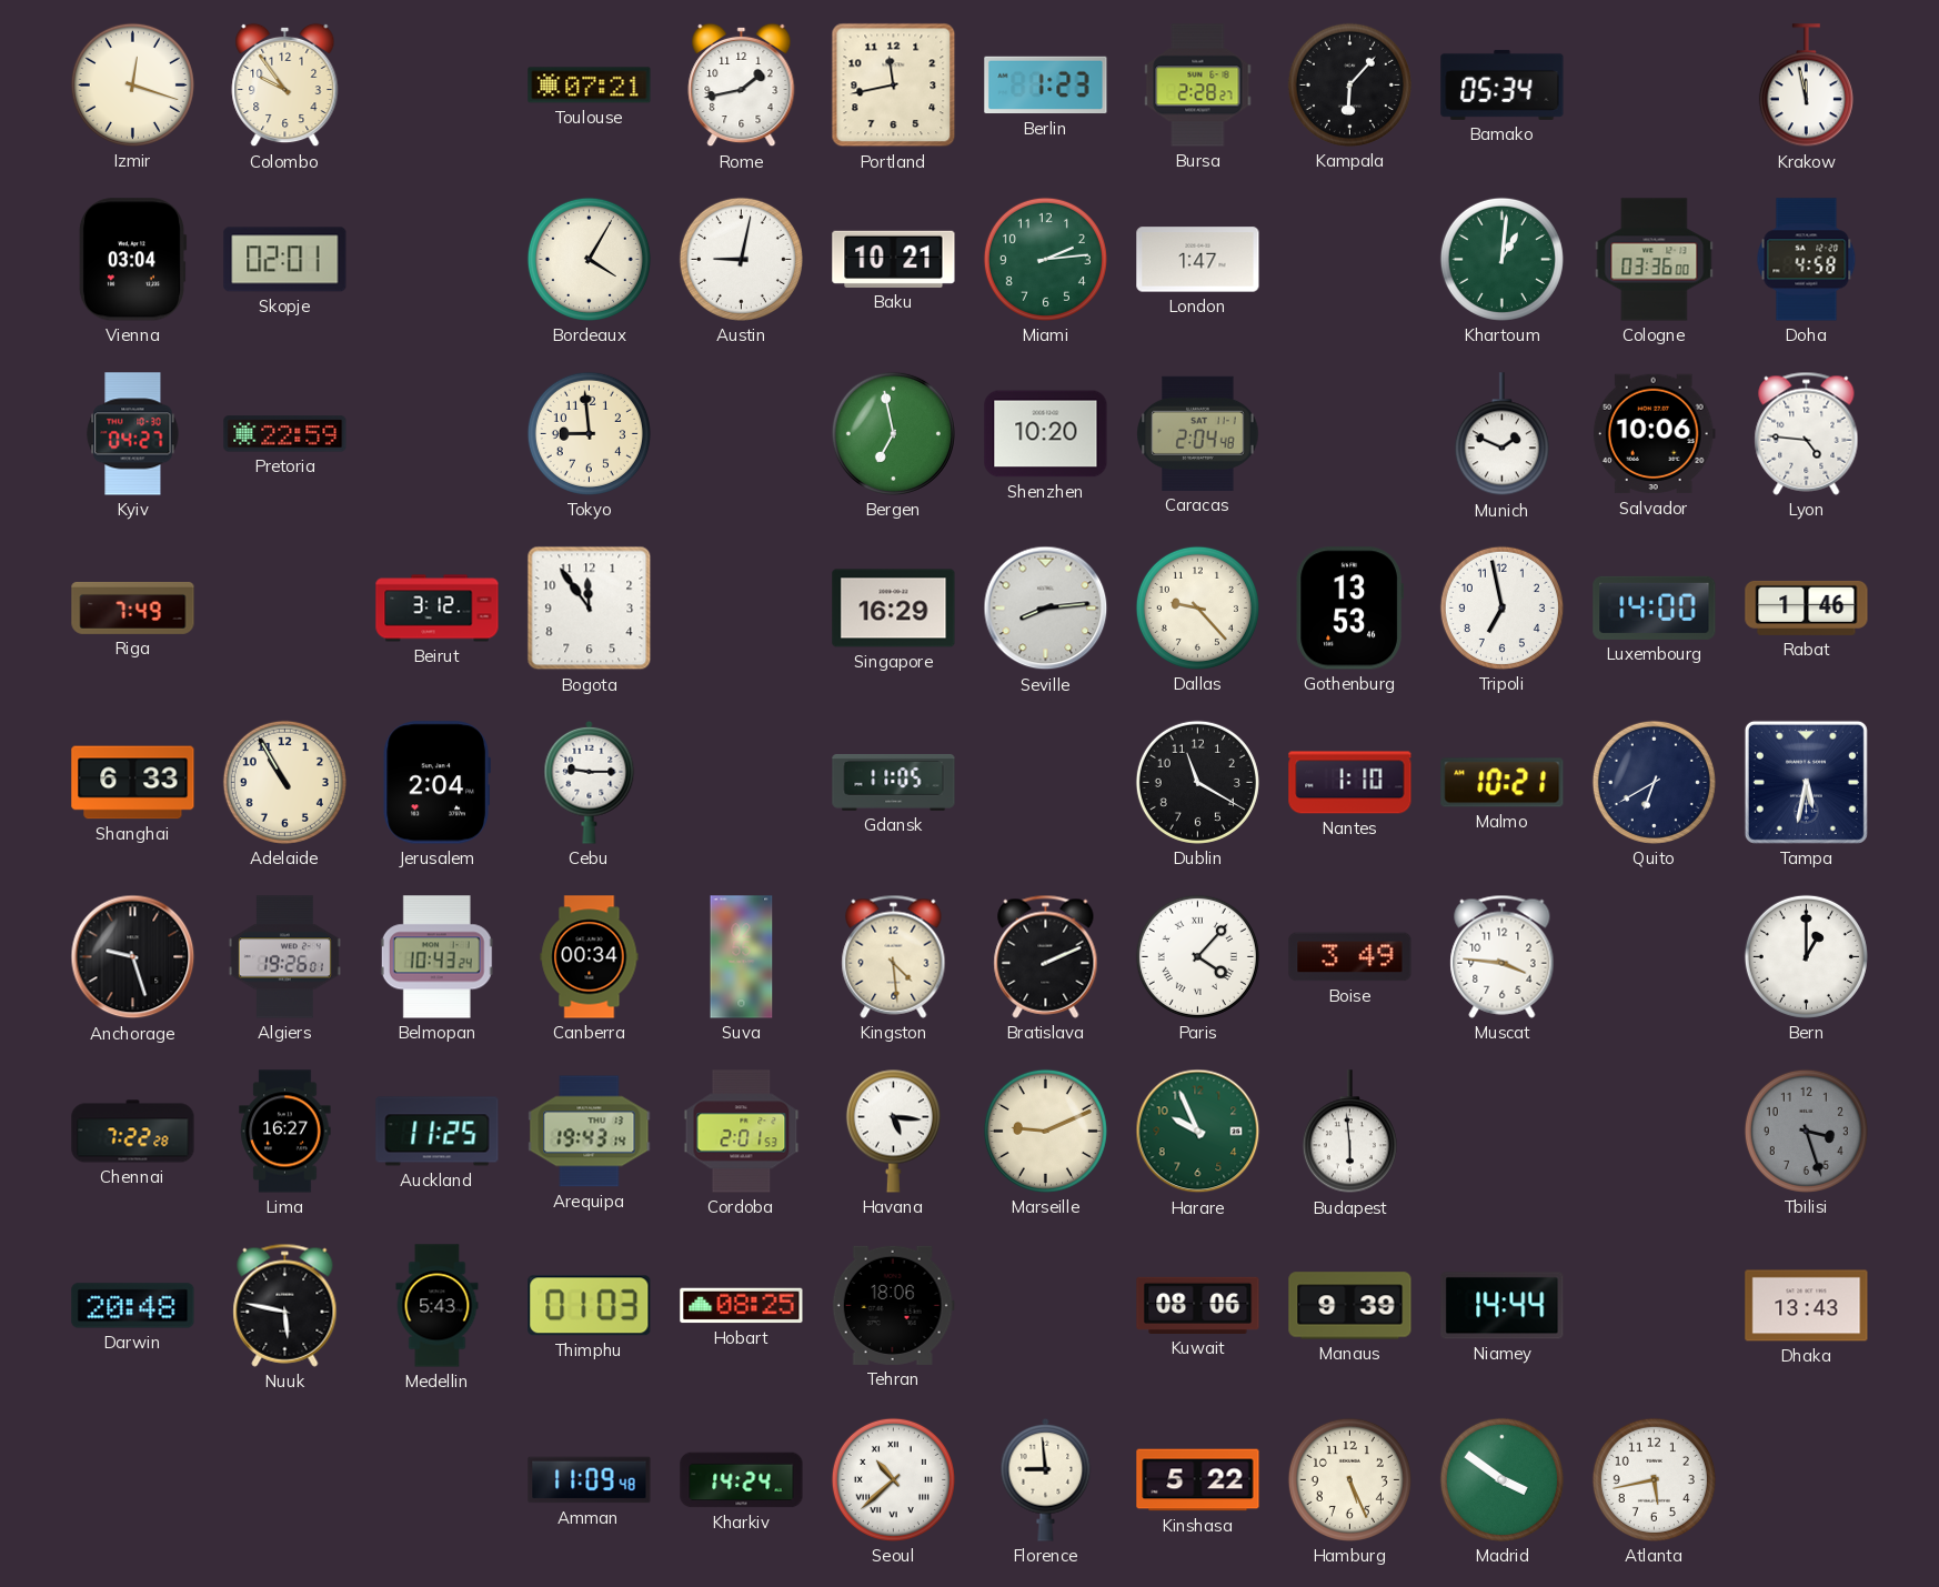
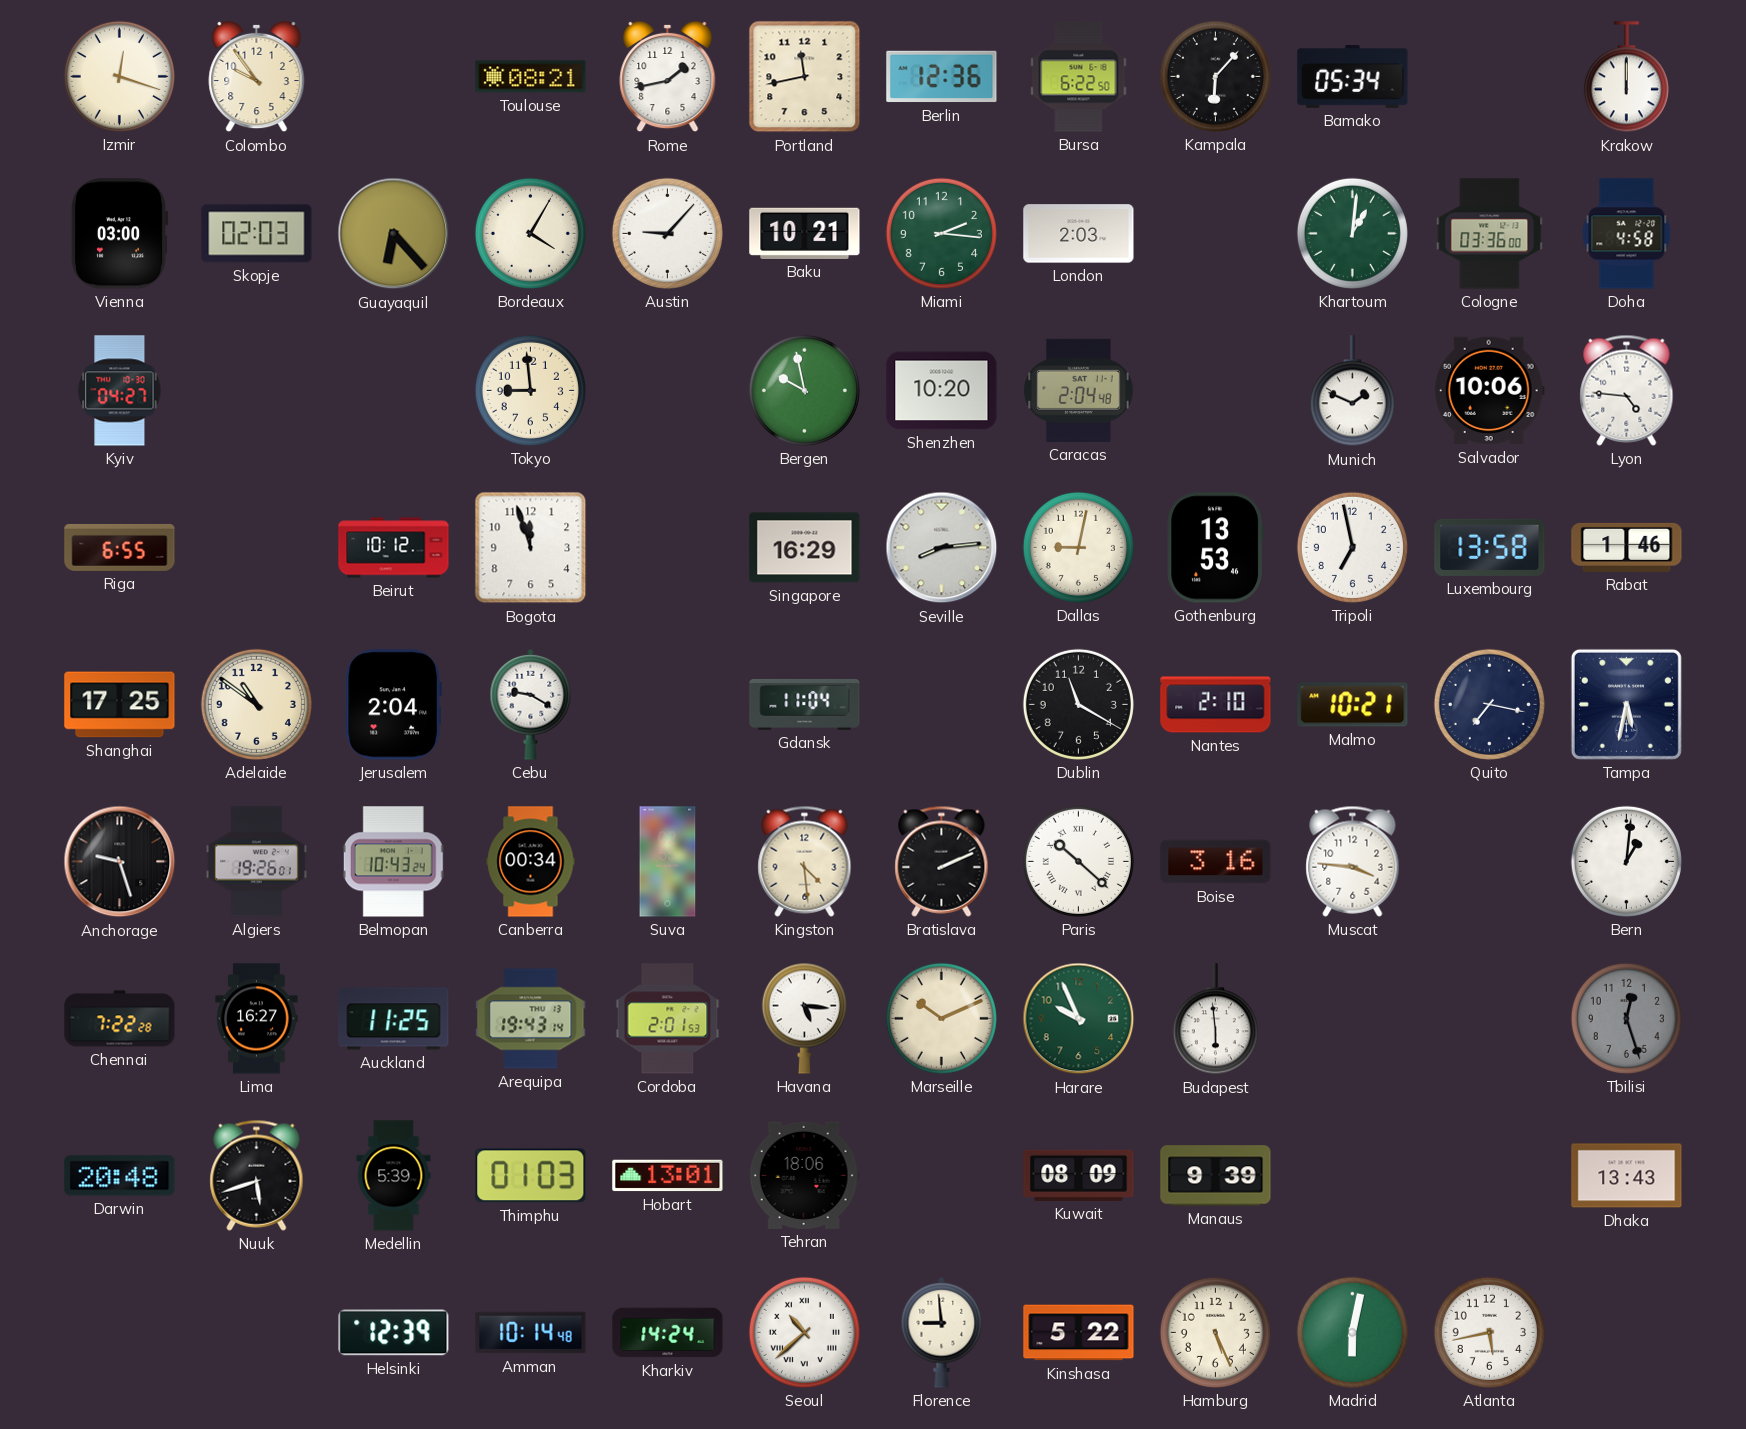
Toulouse: 07:21 -> 08:21 (531, 77)
Berlin: 1:23 -> 12:36 (942, 77)
Bursa: 2:28 -> 6:22 (1079, 77)
Krakow: 11:58 -> 12:00 (1626, 77)
Vienna: 03:04 -> 03:00 (119, 234)
Skopje: 02:01 -> 02:03 (257, 234)
Guayaquil: none -> 6:23 (394, 234)
Austin: 9:02 -> 9:07 (667, 233)
Miami: 2:14 -> 2:16 (941, 233)
London: 1:47 -> 2:03 (1079, 234)
Pretoria: 22:59 -> none (285, 434)
Bergen: 6:58 -> 9:58 (804, 390)
Riga: 7:49 -> 6:55 (120, 547)
Beirut: 3:12 -> 10:12 (394, 548)
Bogota: 11:54 -> 11:57 (531, 548)
Dallas: 9:23 -> 9:02 (1078, 547)
Luxembourg: 14:00 -> 13:58 (1490, 547)
Shanghai: 6:33 -> 17:25 (120, 705)
Adelaide: 10:55 -> 10:51 (256, 704)
Cebu: 9:15 -> 9:20 (531, 704)
Gdansk: 11:05 -> 11:04 (805, 704)
Nantes: 1:10 -> 2:10 (1216, 705)
Quito: 6:40 -> 7:17 (1489, 704)
Paris: 4:07 -> 10:22 (1078, 861)
Boise: 3:49 -> 3:16 (1216, 862)
Bern: 1:00 -> 1:01 (1626, 861)
Marseille: 9:11 -> 10:11 (941, 1018)
Tbilisi: 3:27 -> 12:27 (1626, 1018)
Nuuk: 5:47 -> 5:42 (257, 1175)
Medellin: 5:43 -> 5:39 (394, 1176)
Hobart: 08:25 -> 13:01 (668, 1176)
Kuwait: 08:06 -> 08:09 (1079, 1175)
Niamey: 14:44 -> none (1503, 1306)
Helsinki: none -> 12:39 (394, 1333)
Amman: 11:09 -> 10:14 (531, 1333)
Madrid: 3:51 -> 6:02 (1352, 1332)
